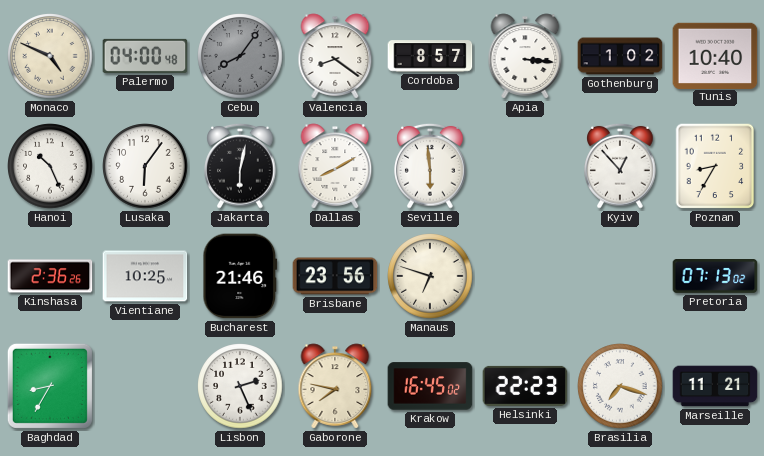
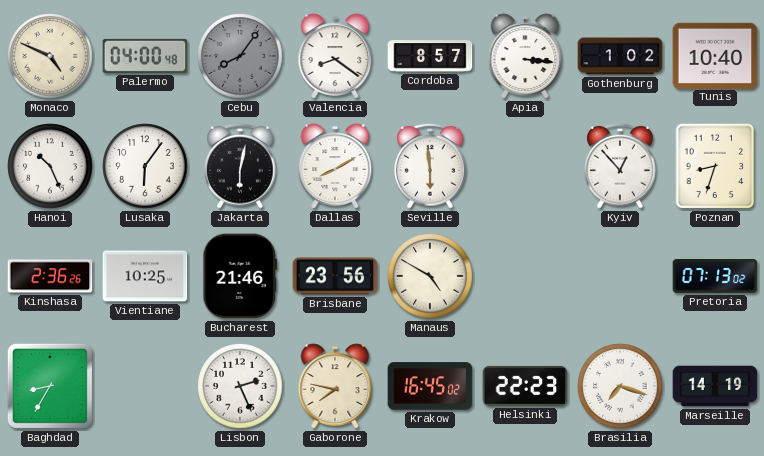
Poznan: 8:35 -> 8:33 (715, 166)
Manaus: 6:48 -> 4:50 (430, 276)
Marseille: 11:21 -> 14:19 (715, 386)
